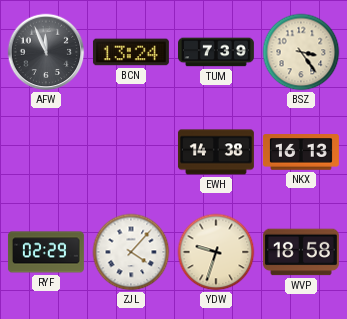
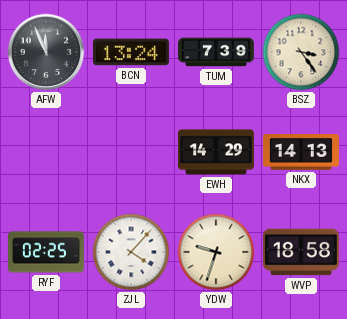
EWH: 14:38 -> 14:29 (216, 152)
NKX: 16:13 -> 14:13 (301, 152)
RYF: 02:29 -> 02:25 (46, 252)
